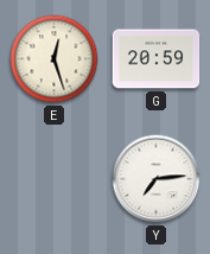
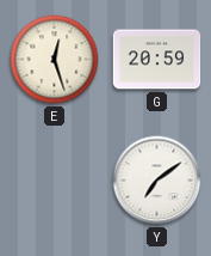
Y: 7:14 -> 7:09 (157, 181)
